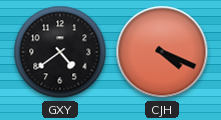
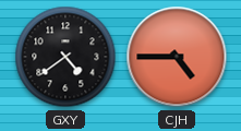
CJH: 4:19 -> 4:45 (177, 57)
